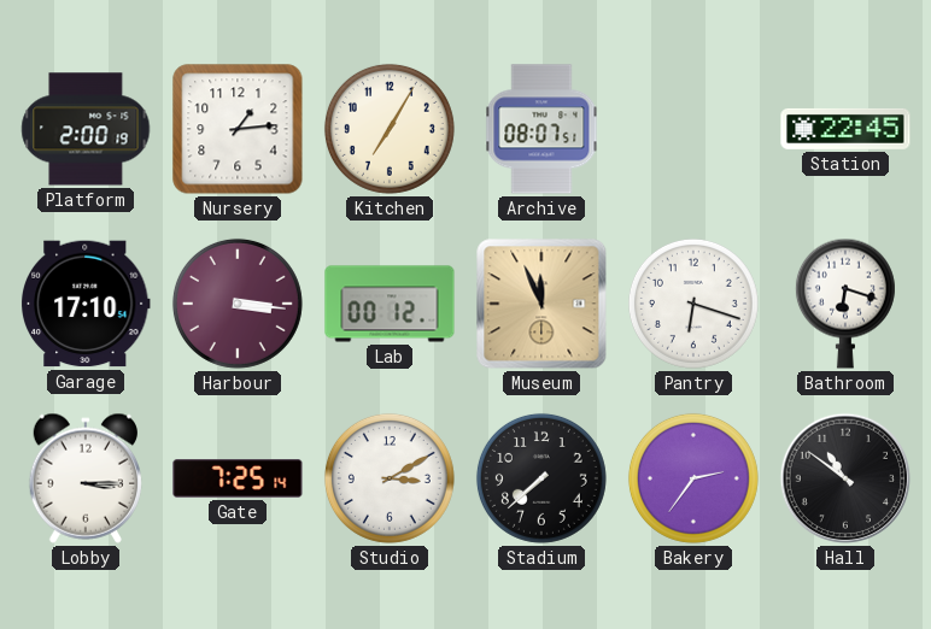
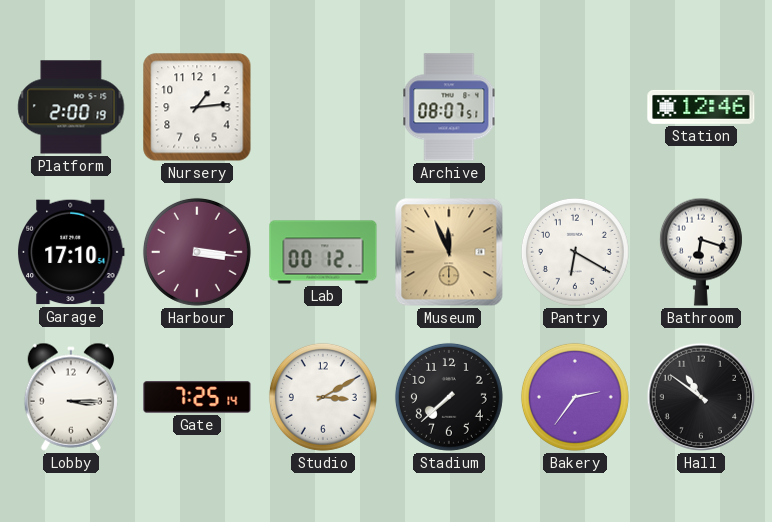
Kitchen: 7:05 -> none (390, 129)
Station: 22:45 -> 12:46 (701, 107)
Pantry: 6:18 -> 6:20 (575, 252)
